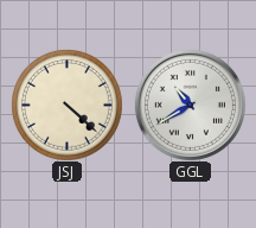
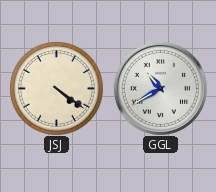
JSJ: 4:22 -> 4:21 (56, 88)
